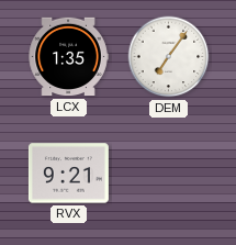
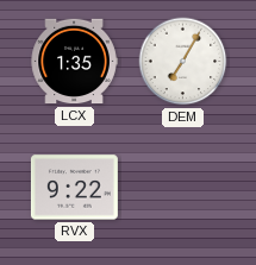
DEM: 7:06 -> 7:05 (183, 62)
RVX: 9:21 -> 9:22 (74, 188)
